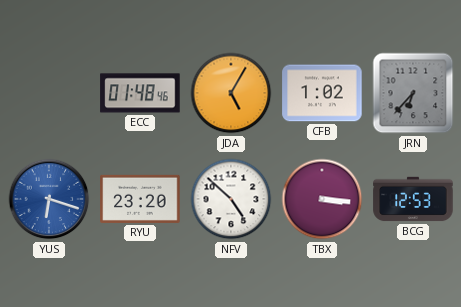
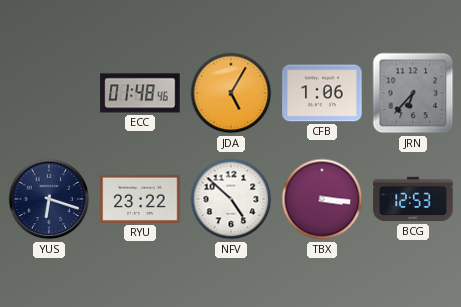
CFB: 1:02 -> 1:06 (322, 93)
YUS dial: blue -> navy (49, 199)
RYU: 23:20 -> 23:22 (140, 199)
